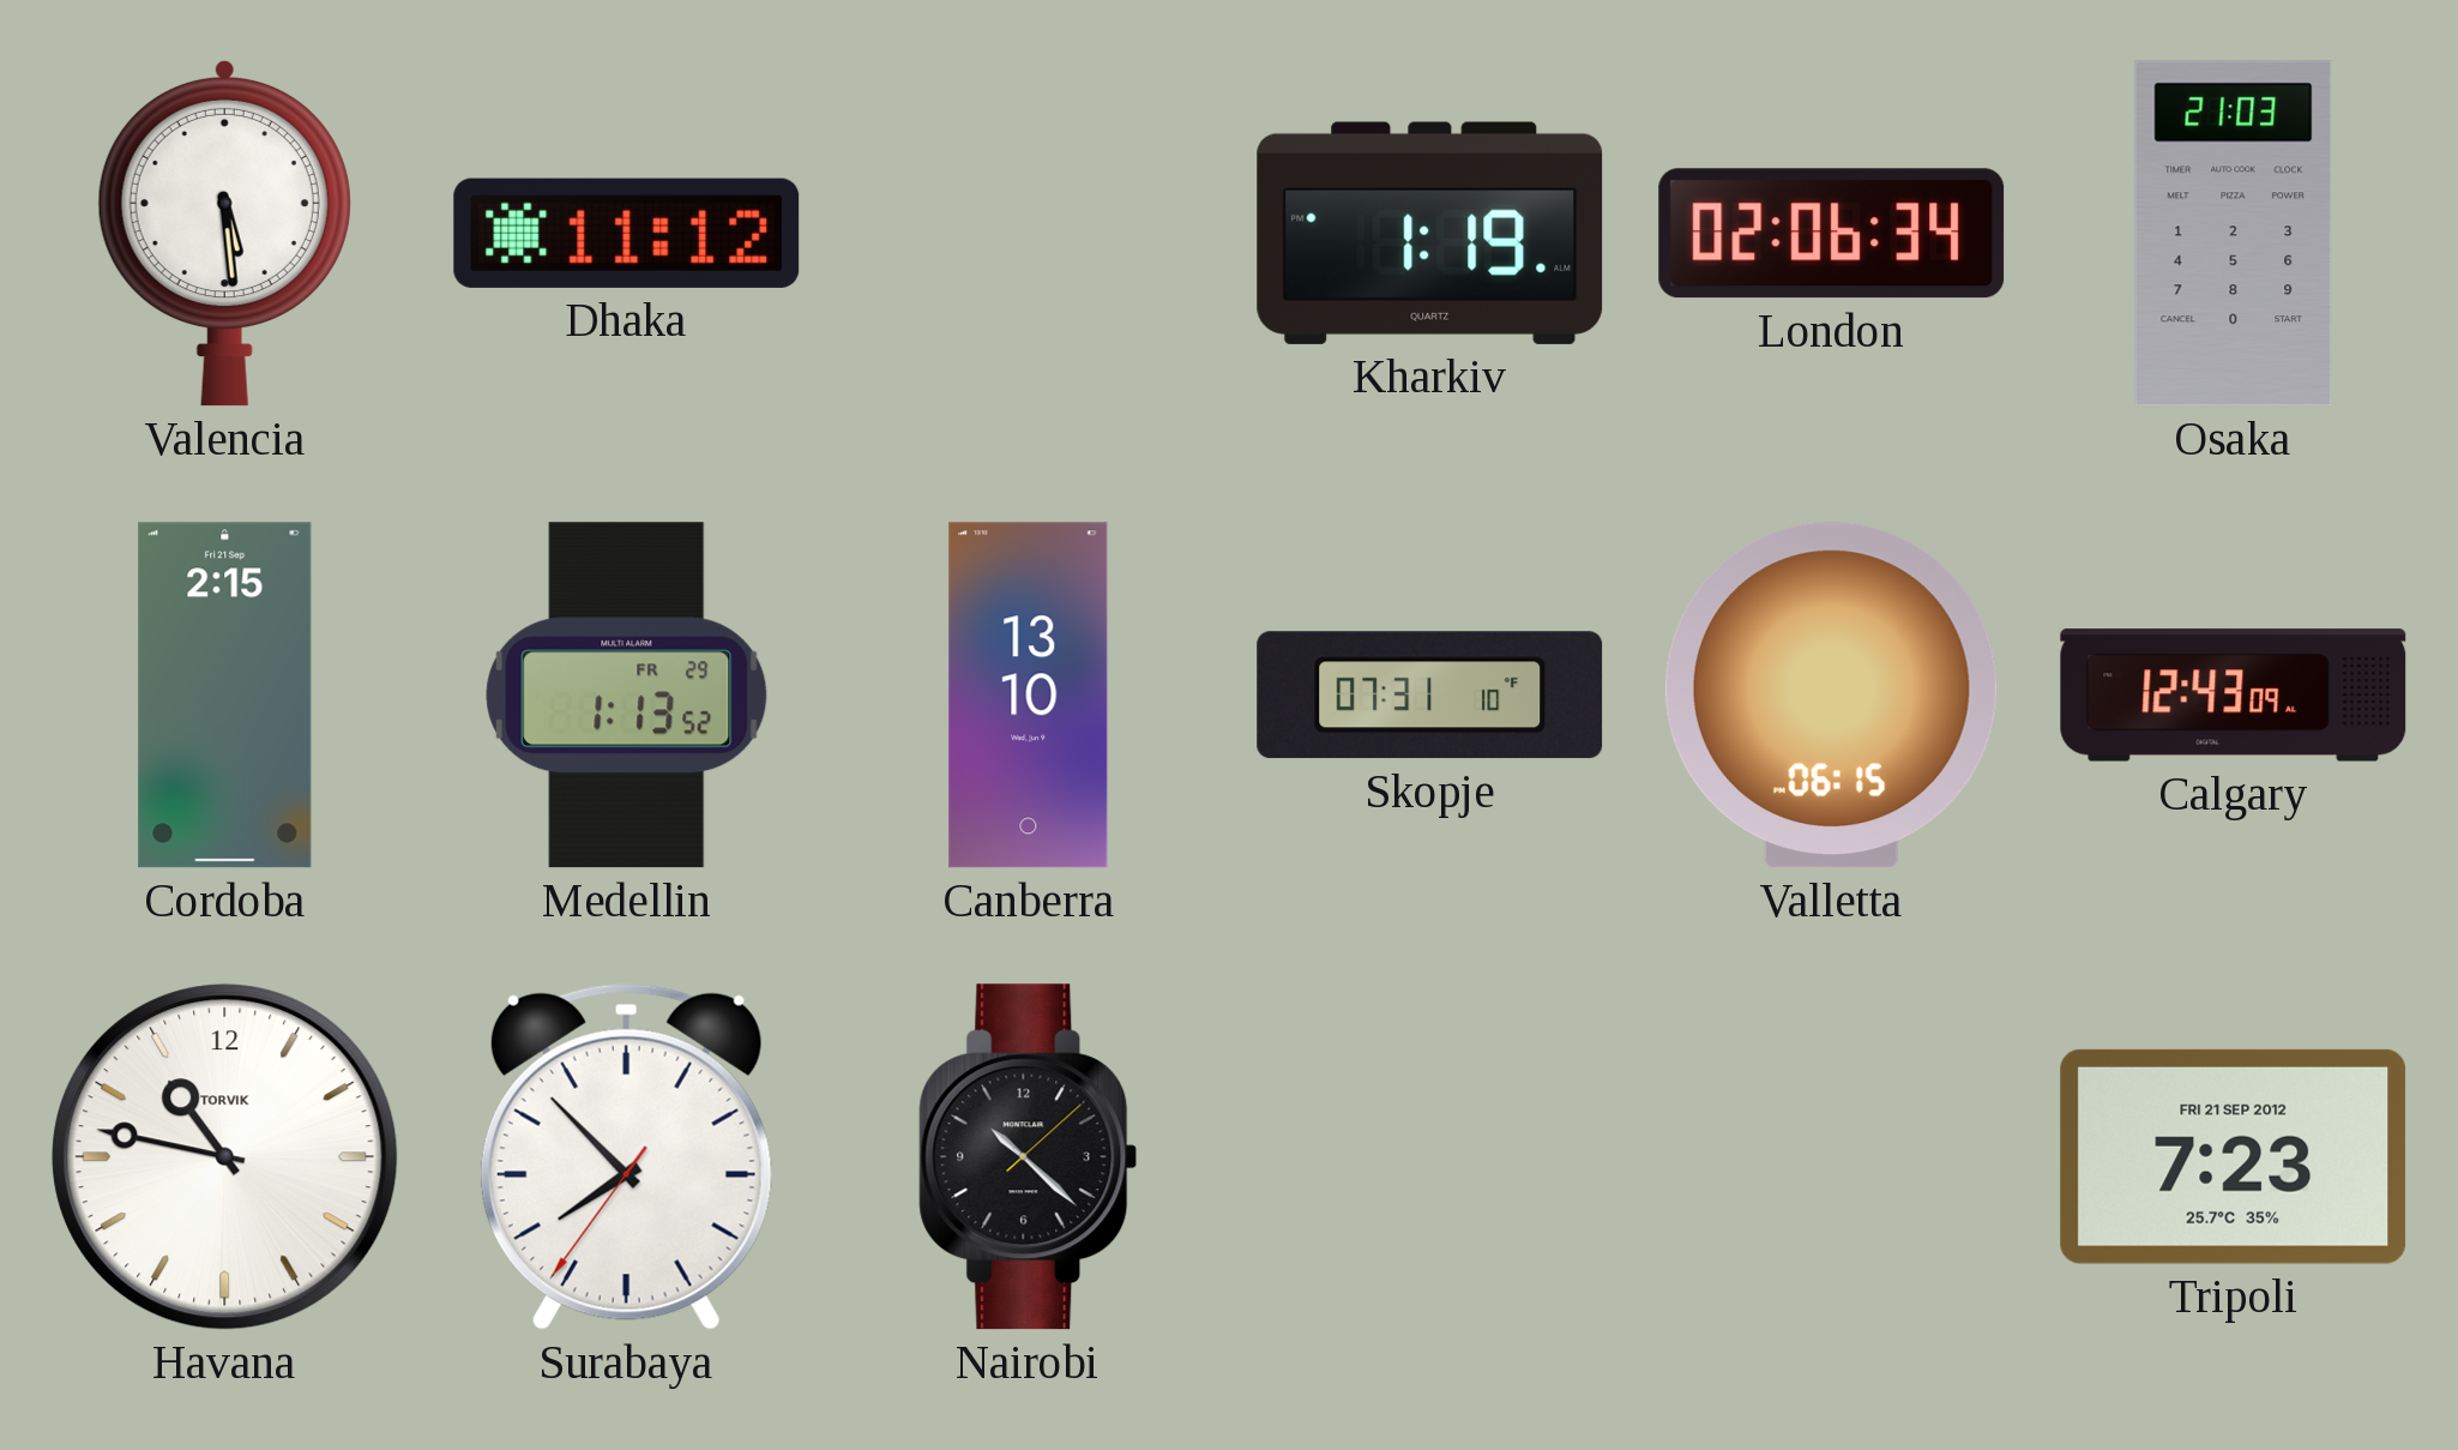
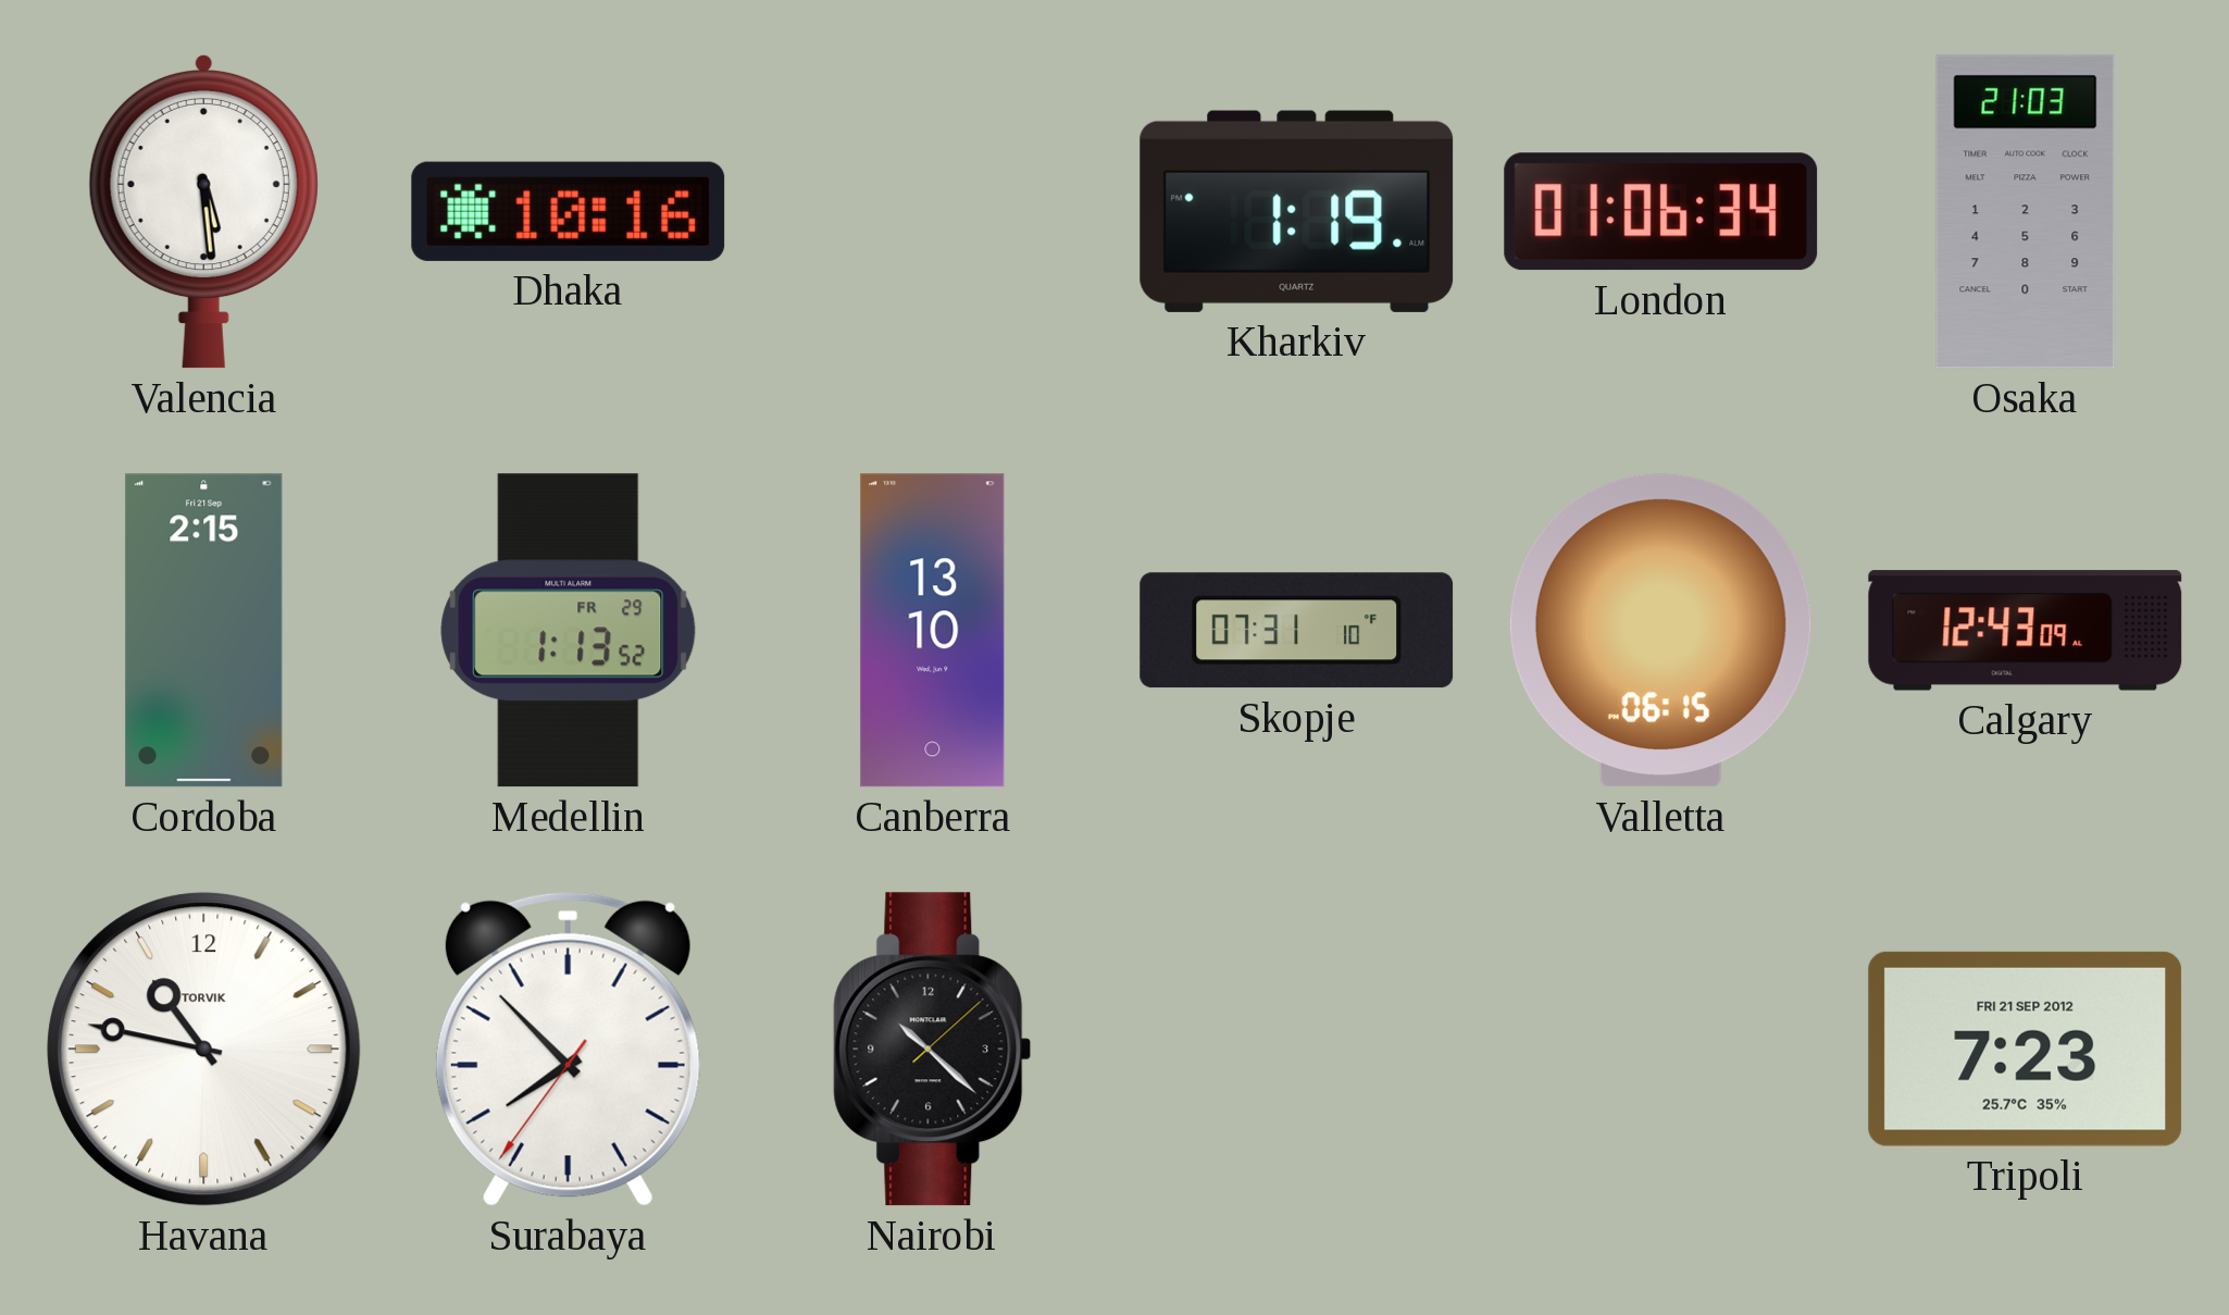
Dhaka: 11:12 -> 10:16 (569, 211)
London: 02:06 -> 01:06 (1661, 212)
